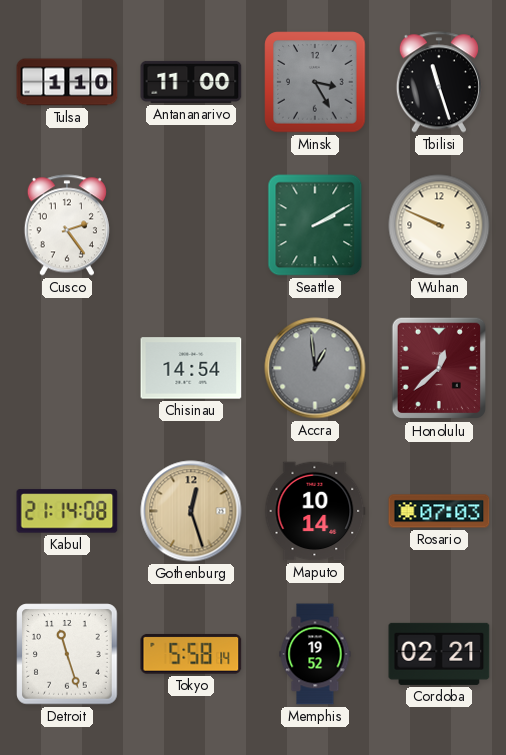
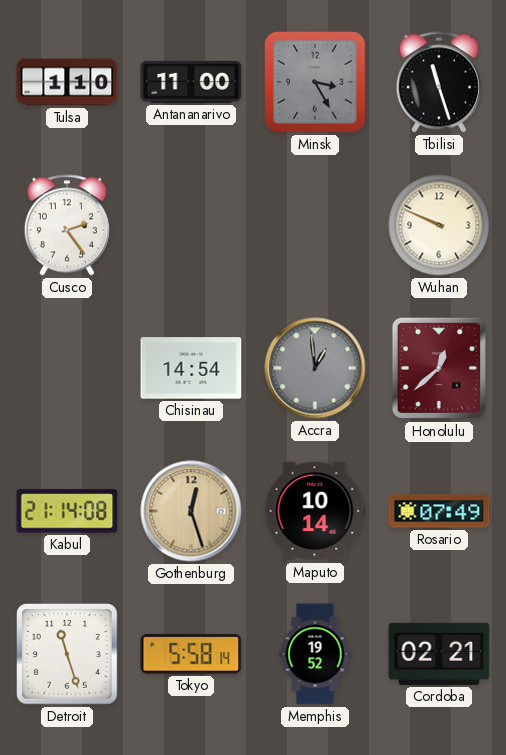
Seattle: 2:10 -> none (315, 225)
Rosario: 07:03 -> 07:49 (439, 511)
